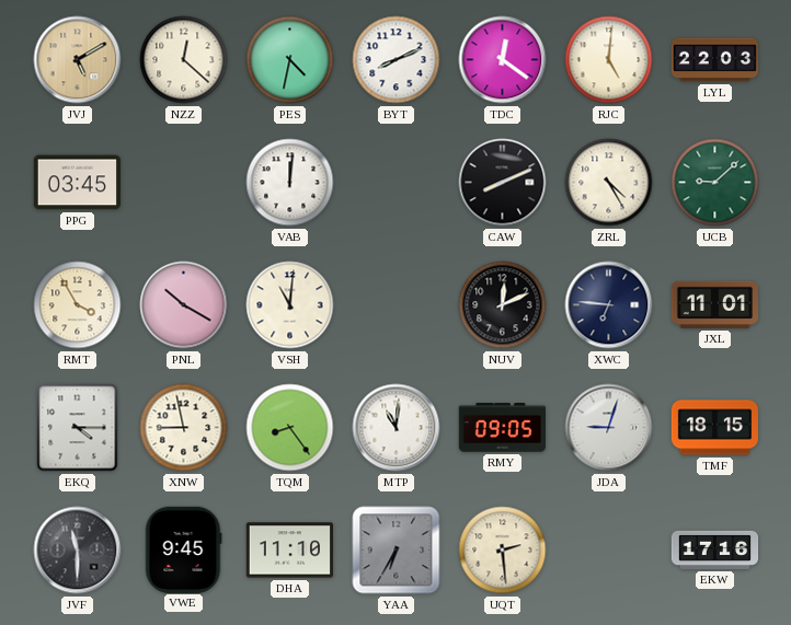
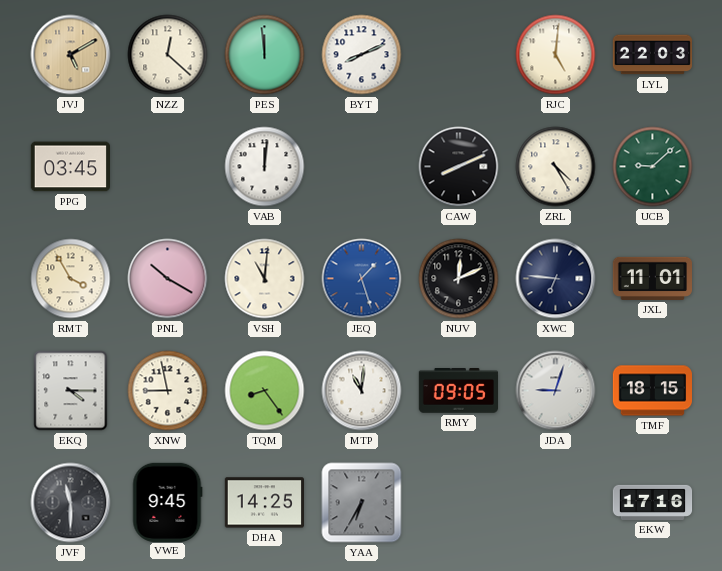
PES: 4:32 -> 11:59 (265, 55)
TDC: 12:21 -> none (503, 60)
JEQ: none -> 1:27 (362, 279)
DHA: 11:10 -> 14:25 (264, 503)
UQT: 2:29 -> none (503, 551)
